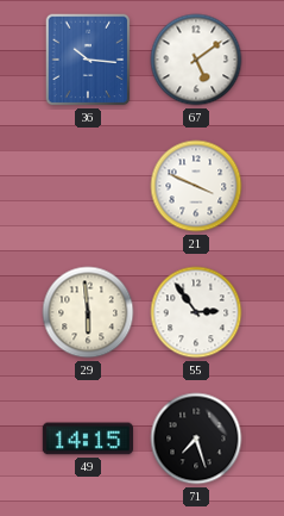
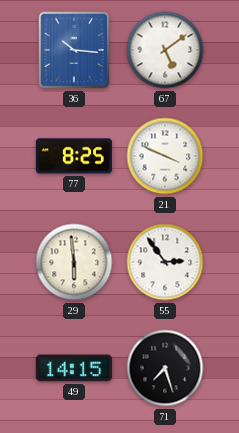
77: none -> 8:25 (74, 156)
